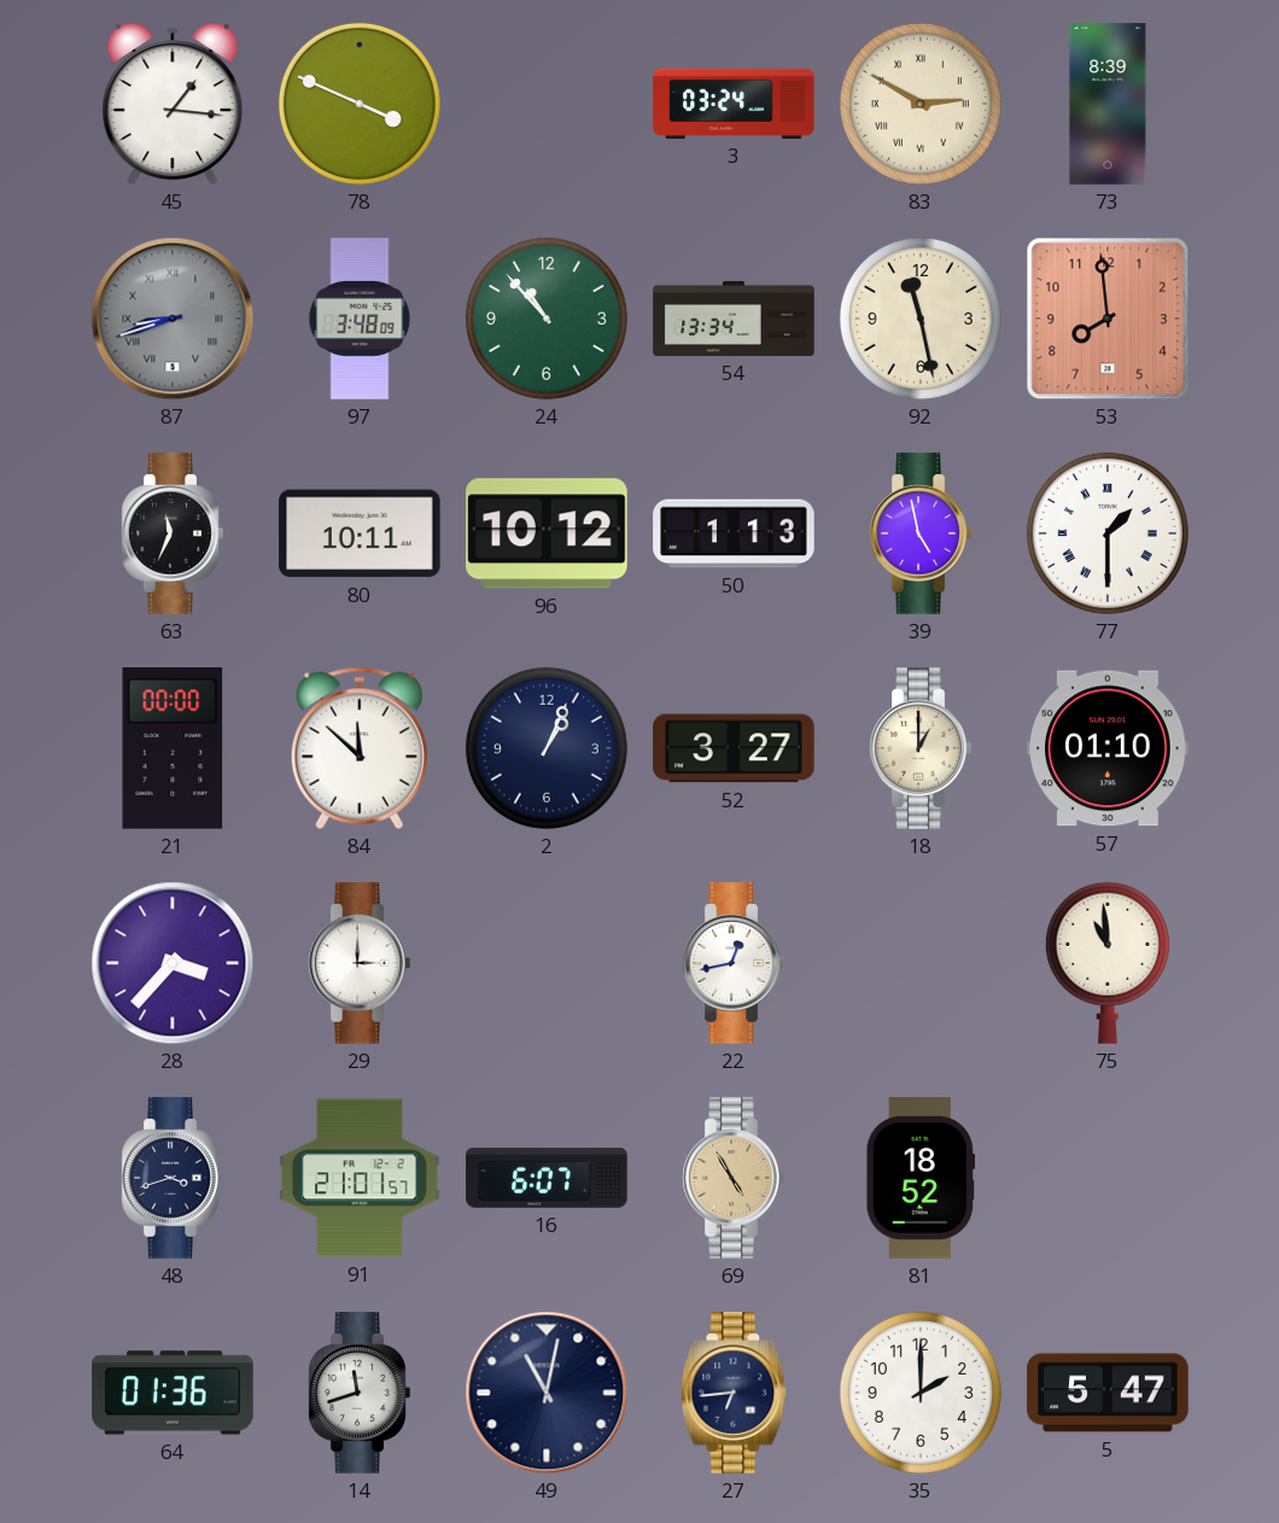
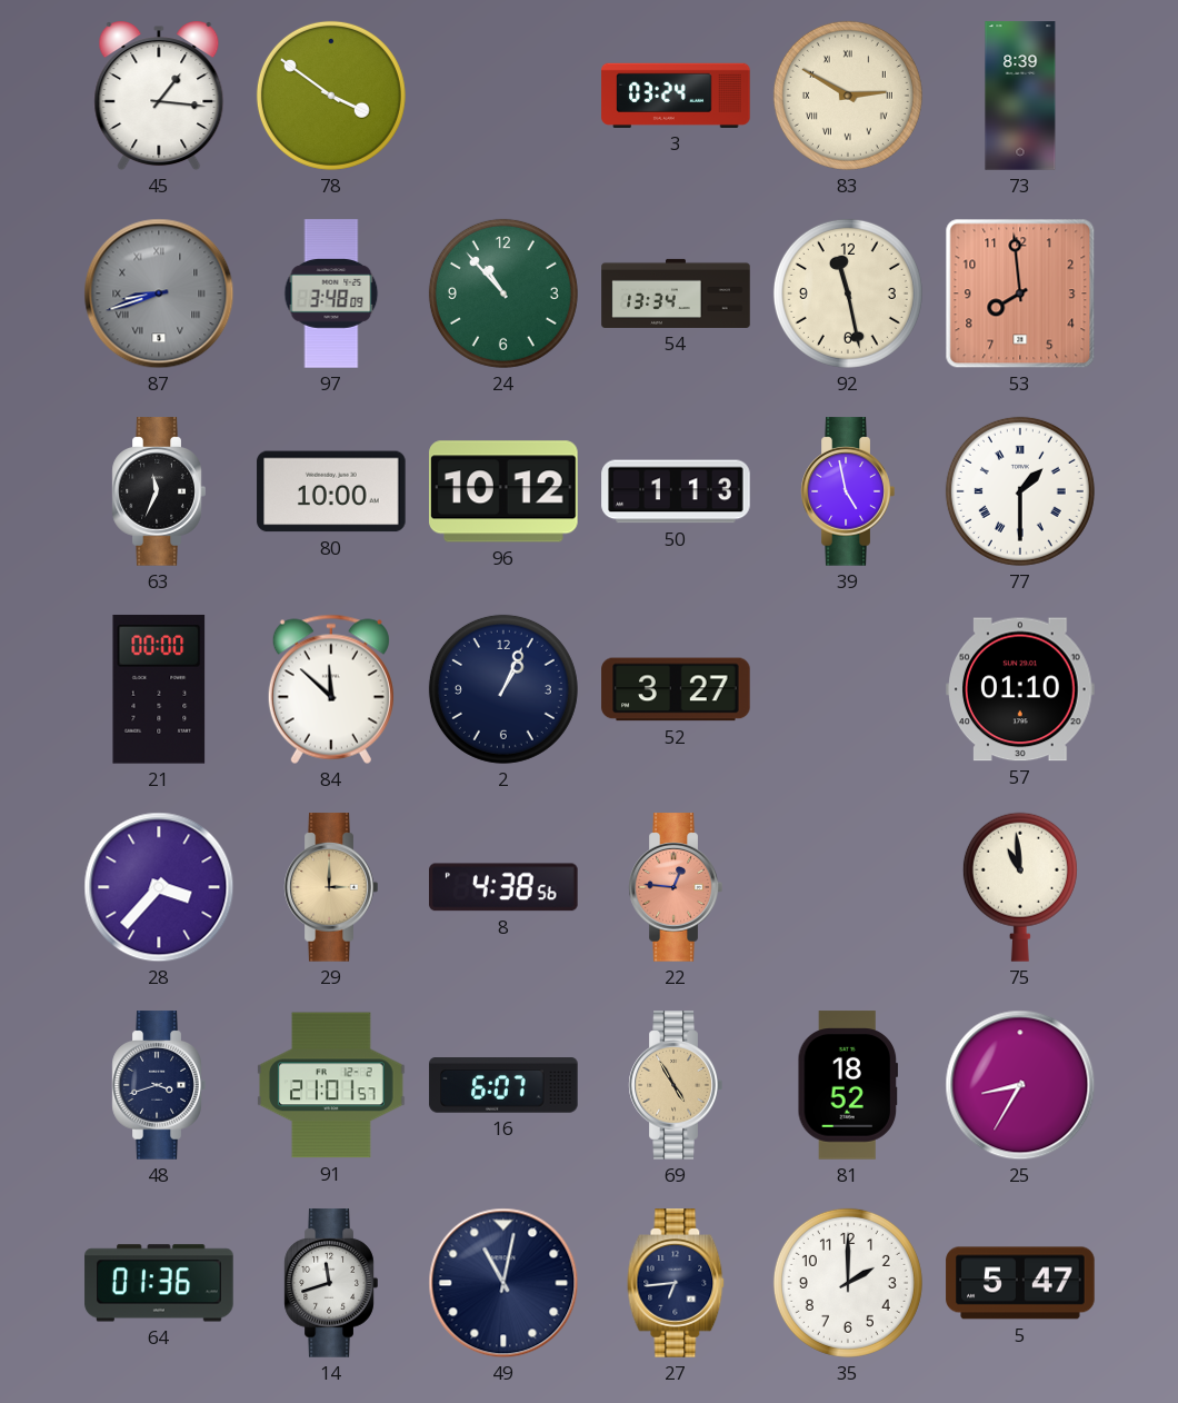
78: 3:49 -> 3:51 (331, 96)
80: 10:11 -> 10:00 (331, 491)
18: 1:00 -> none (921, 748)
29 dial: white -> champagne (331, 887)
8: none -> 4:38 (505, 887)
22: 12:43 -> 12:46 (676, 887)
22 dial: white -> salmon (676, 887)
25: none -> 8:35 (1020, 1085)
